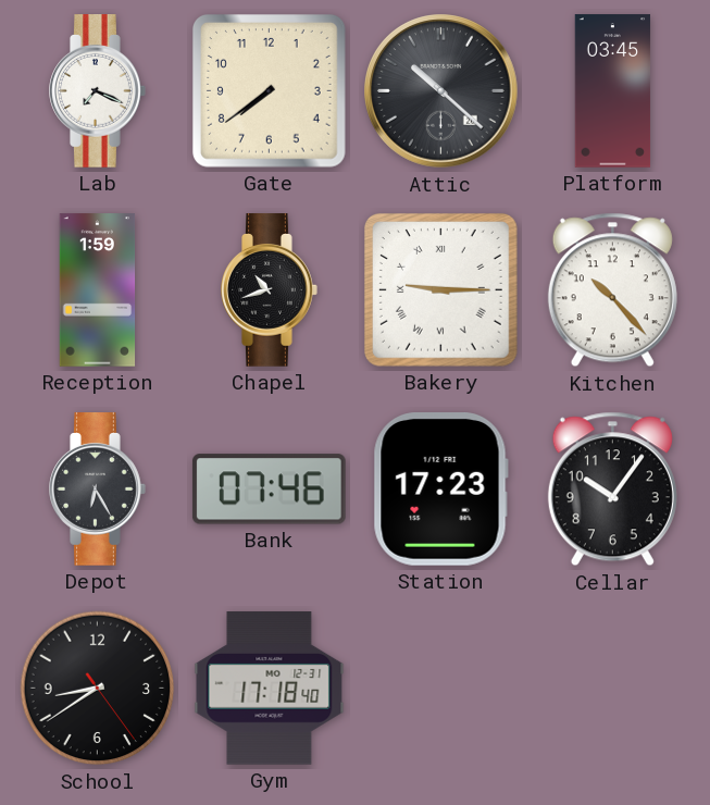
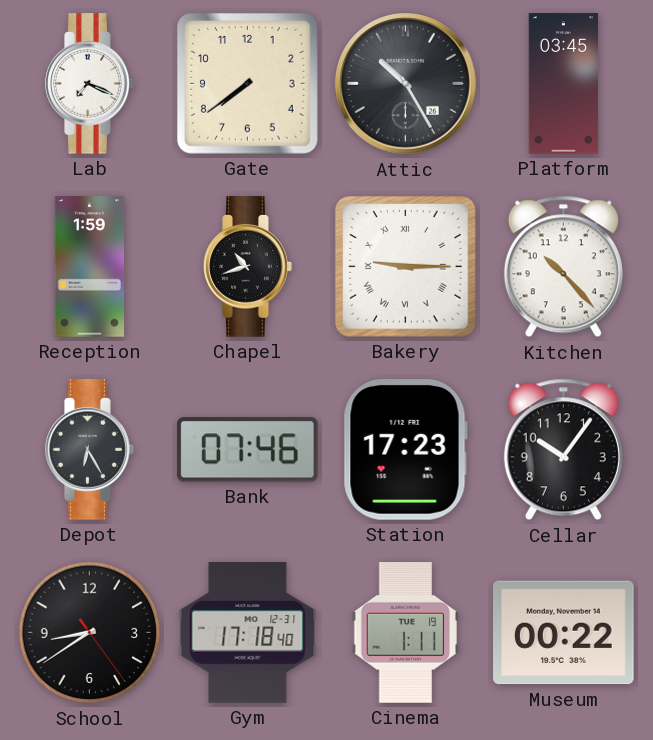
Attic: 10:22 -> 10:25 (406, 84)
Cinema: none -> 1:11 (405, 633)
Museum: none -> 00:22 (564, 633)
